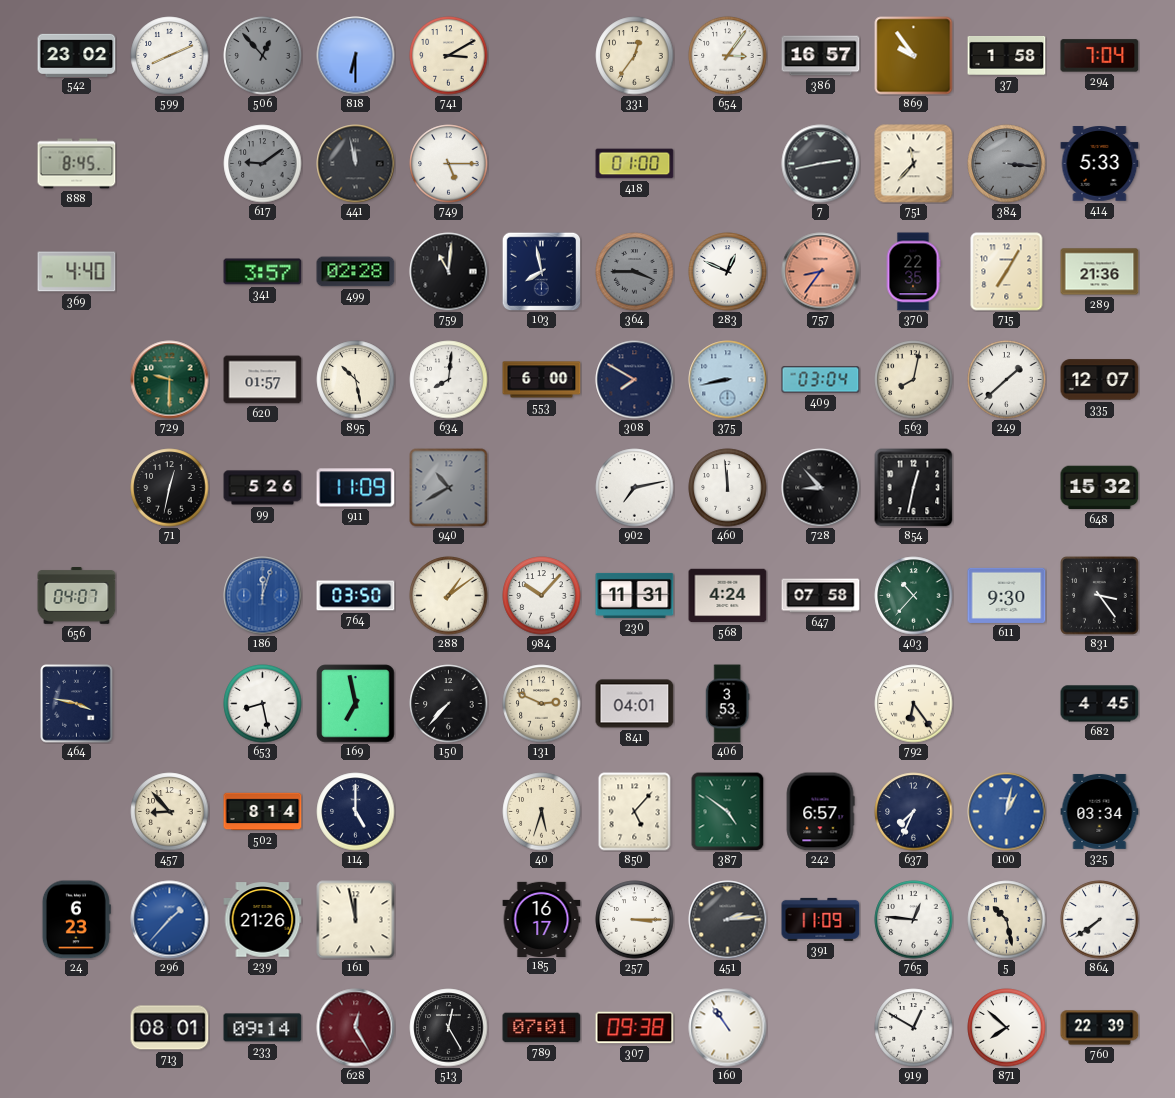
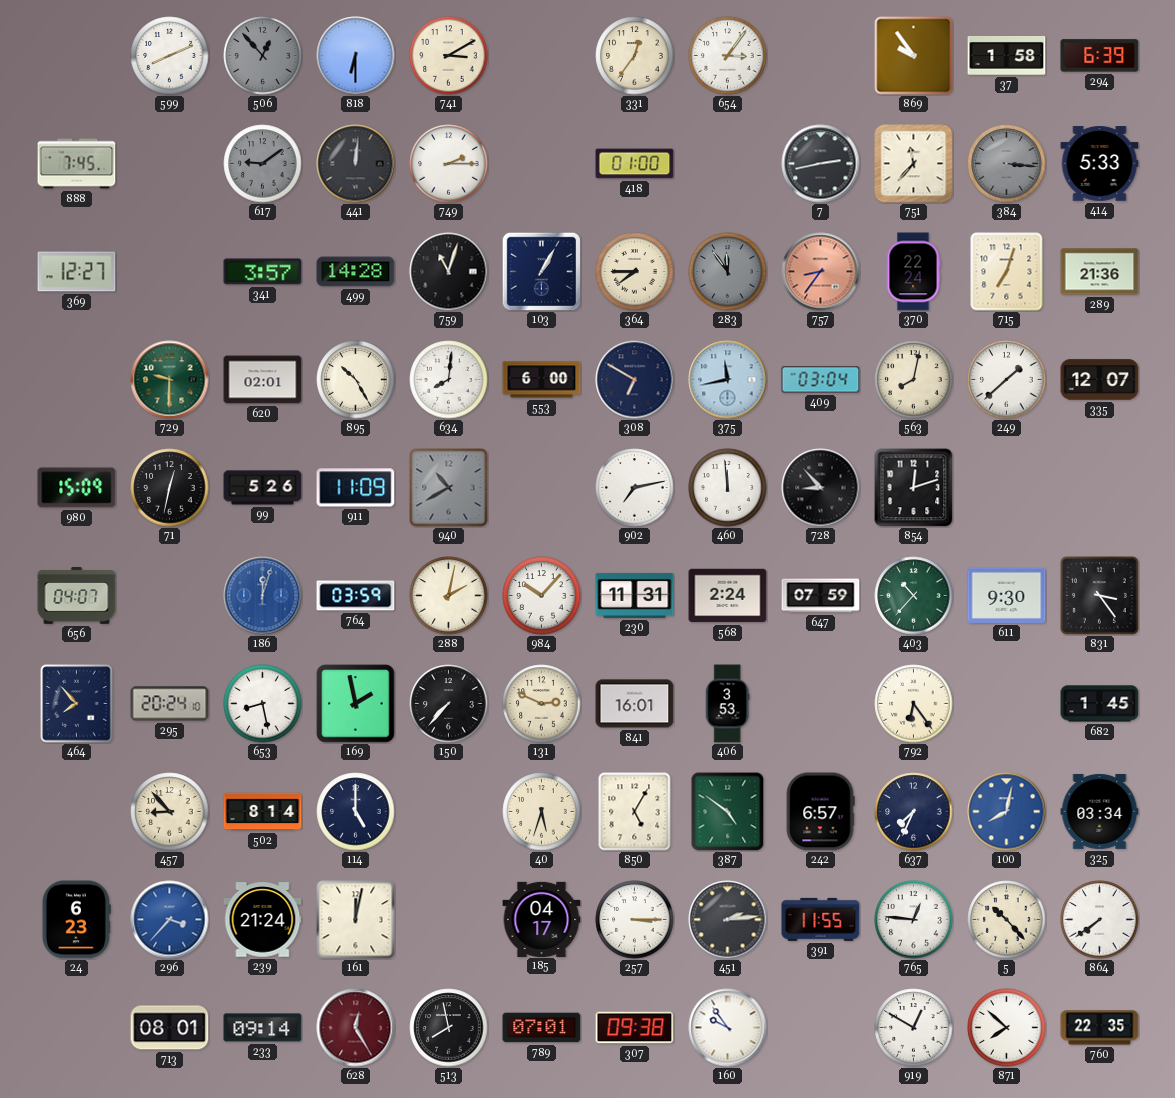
542: 23:02 -> none (77, 55)
386: 16:57 -> none (821, 56)
294: 7:04 -> 6:39 (1100, 56)
888: 8:45 -> 7:45 (77, 164)
441: 11:58 -> 12:01 (356, 164)
749: 5:15 -> 2:15 (449, 164)
369: 4:40 -> 12:27 (77, 272)
499: 02:28 -> 14:28 (356, 272)
759: 11:01 -> 11:03 (449, 272)
103: 7:58 -> 1:05 (541, 271)
364: 3:45 -> 7:45 (635, 272)
364 dial: grey -> cream (635, 272)
283: 12:49 -> 11:54 (728, 272)
283 dial: white -> grey (728, 272)
370: 22:35 -> 22:24 (913, 272)
715: 7:05 -> 7:03 (1007, 272)
620: 01:57 -> 02:01 (263, 380)
895: 10:28 -> 10:25 (356, 380)
308: 7:50 -> 6:50 (635, 380)
375: 8:43 -> 11:43 (728, 380)
980: none -> 15:09 (77, 488)
854: 12:32 -> 12:12 (914, 488)
648: 15:32 -> none (1100, 488)
764: 03:50 -> 03:59 (356, 596)
288: 1:09 -> 2:02 (449, 596)
568: 4:24 -> 2:24 (728, 596)
647: 07:58 -> 07:59 (821, 596)
464: 3:47 -> 7:53 (77, 704)
295: none -> 20:24 (170, 704)
169: 6:58 -> 1:58 (356, 704)
841: 04:01 -> 16:01 (635, 704)
682: 4:45 -> 1:45 (1100, 704)
850: 5:07 -> 5:05 (635, 812)
100: 1:02 -> 8:02 (1007, 812)
296: 1:37 -> 3:37 (170, 920)
239: 21:26 -> 21:24 (263, 920)
161: 11:58 -> 12:02 (356, 920)
185: 16:17 -> 04:17 (542, 919)
391: 11:09 -> 11:55 (821, 919)
5: 10:28 -> 10:23 (1007, 920)
513: 12:25 -> 7:58 (449, 1028)
160: 10:54 -> 9:54 (728, 1028)
760: 22:39 -> 22:35 (1100, 1028)
